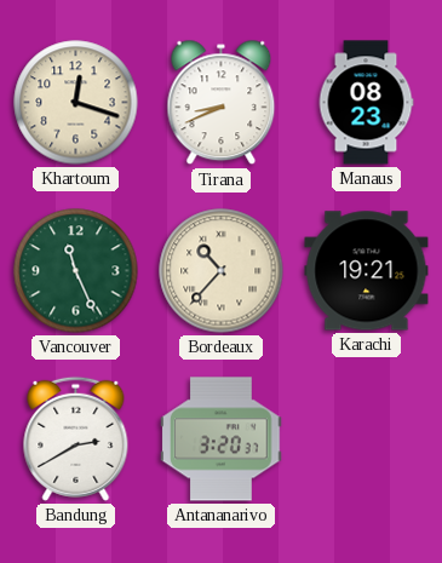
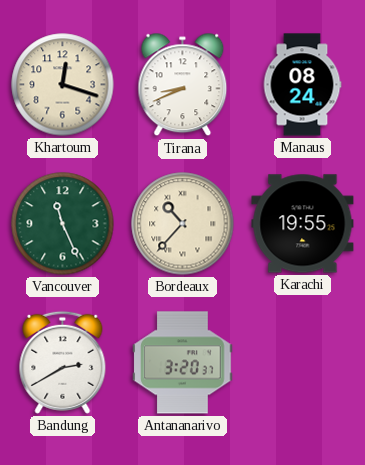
Manaus: 08:23 -> 08:24 (302, 85)
Karachi: 19:21 -> 19:55 (303, 224)
